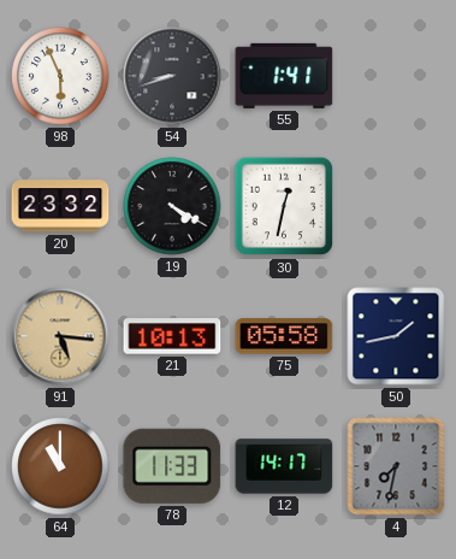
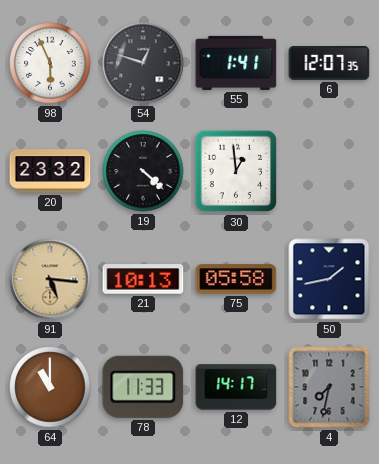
54: 8:42 -> 12:48 (143, 63)
6: none -> 12:07 (329, 63)
19: 4:20 -> 4:22 (143, 171)
30: 12:32 -> 12:59 (236, 171)
